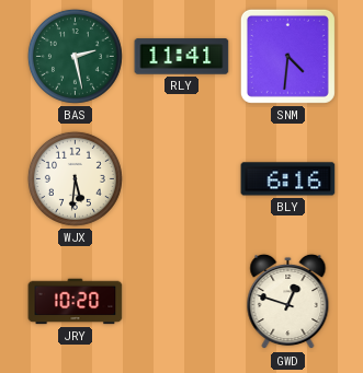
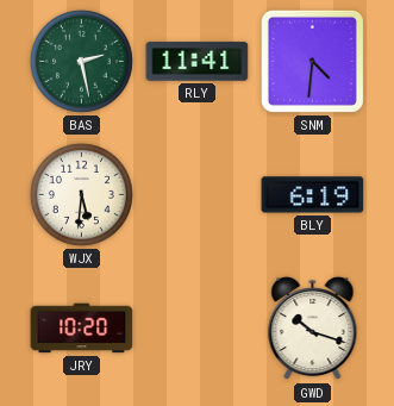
BLY: 6:16 -> 6:19 (313, 195)
GWD: 12:48 -> 10:18 (313, 329)
